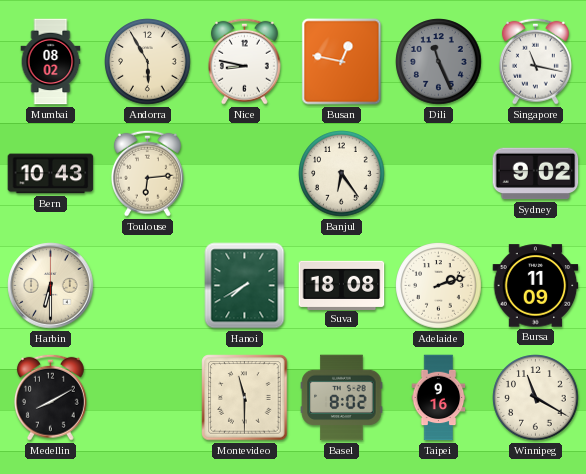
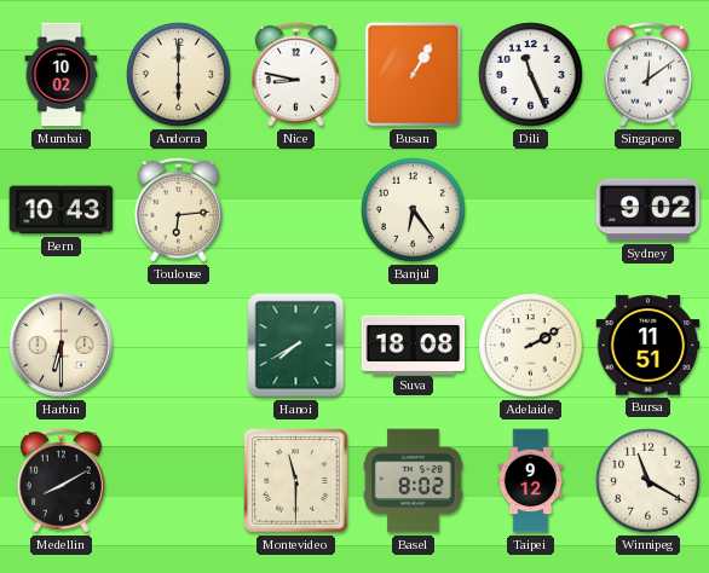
Mumbai: 08:02 -> 10:02 (62, 75)
Andorra: 5:55 -> 6:00 (179, 75)
Busan: 12:47 -> 1:05 (414, 75)
Dili dial: grey -> white (531, 75)
Singapore: 11:17 -> 12:09 (647, 74)
Adelaide: 2:12 -> 2:10 (531, 346)
Bursa: 11:09 -> 11:51 (649, 346)
Taipei: 9:16 -> 9:12 (531, 481)
